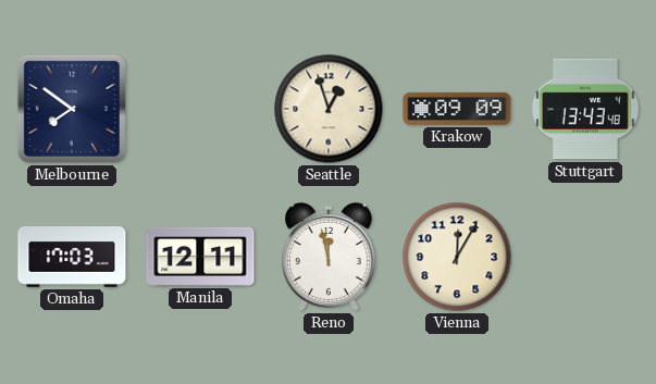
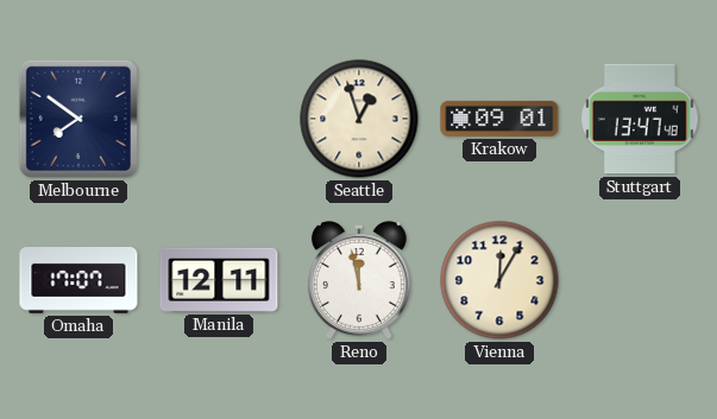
Krakow: 09:09 -> 09:01 (499, 119)
Stuttgart: 13:43 -> 13:47 (640, 119)
Omaha: 17:03 -> 17:07 (78, 281)
